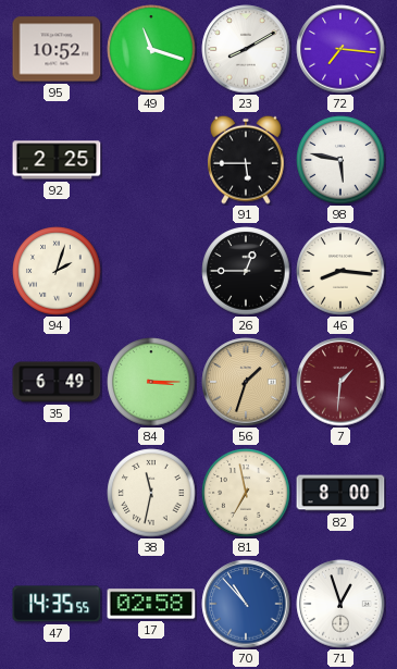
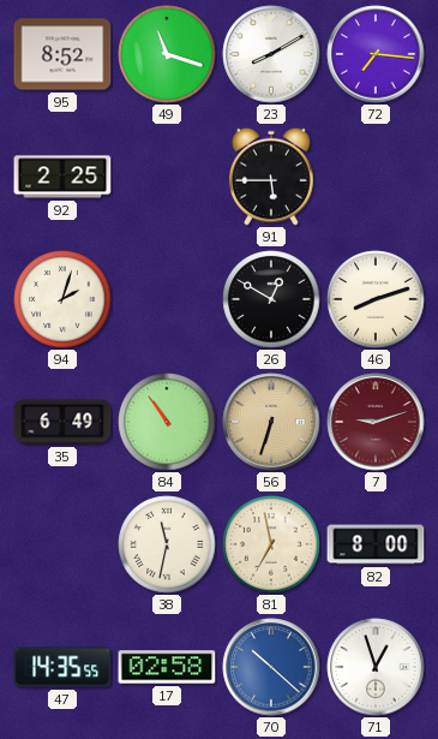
95: 10:52 -> 8:52 (62, 54)
98: 5:47 -> none (340, 160)
26: 12:45 -> 12:50 (271, 299)
46: 8:16 -> 8:12 (376, 299)
84: 3:15 -> 10:54 (167, 422)
56: 1:33 -> 6:33 (271, 422)
7: 1:31 -> 9:12 (376, 422)
70: 10:53 -> 10:22 (271, 667)
